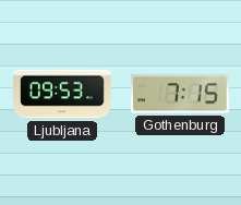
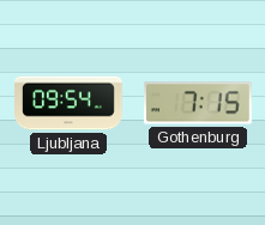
Ljubljana: 09:53 -> 09:54 (70, 103)
